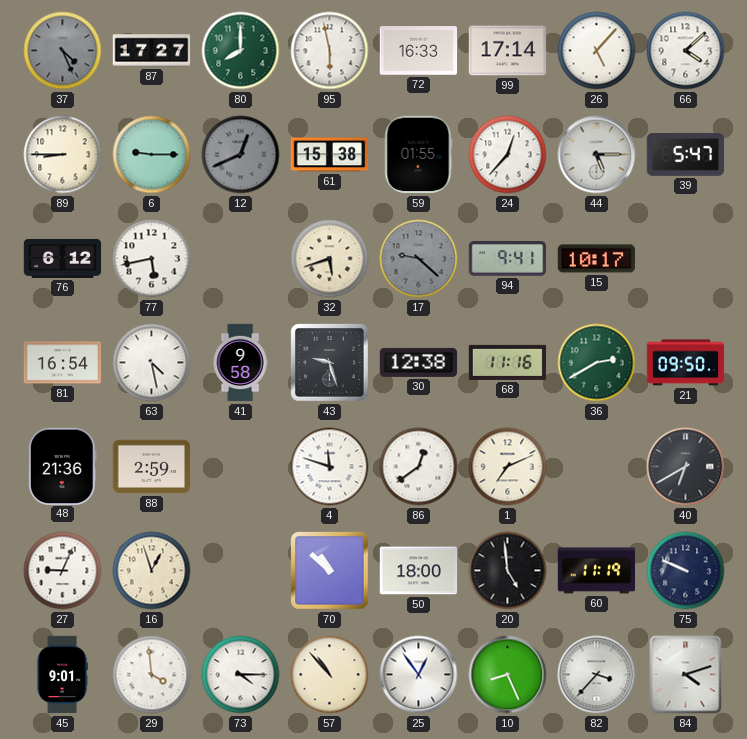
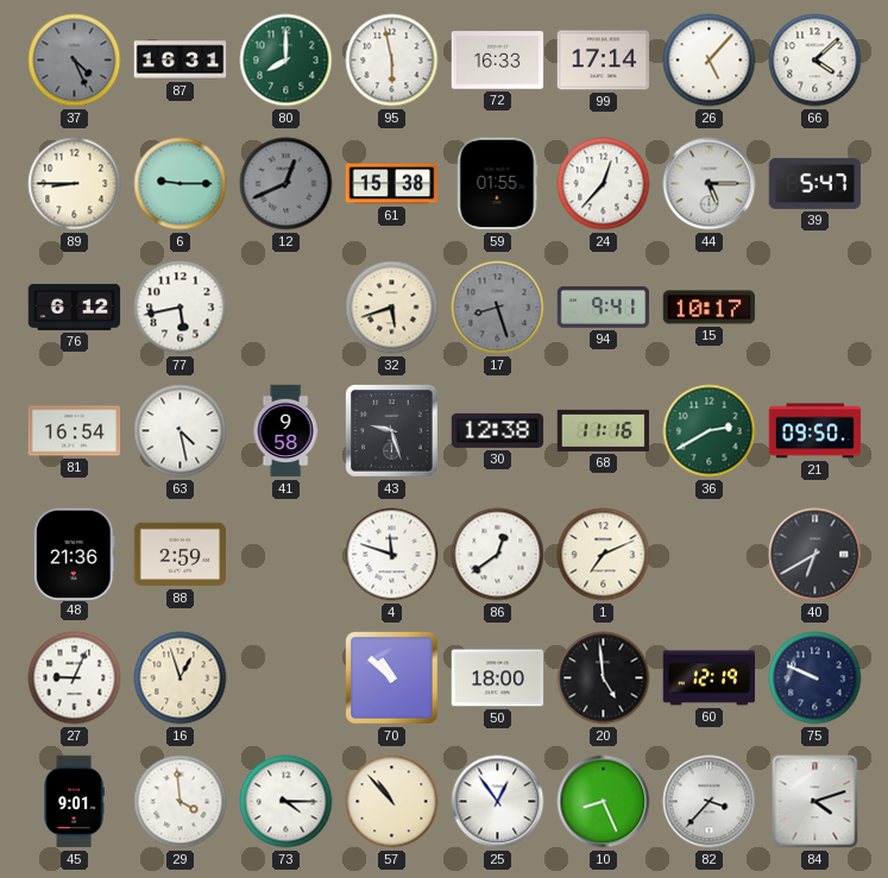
87: 17:27 -> 16:31 (181, 61)
17: 9:22 -> 8:27 (498, 308)
60: 11:19 -> 12:19 (710, 678)
